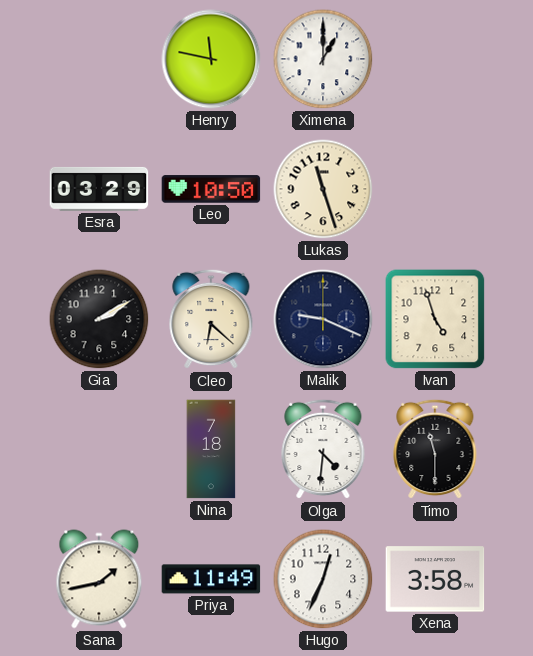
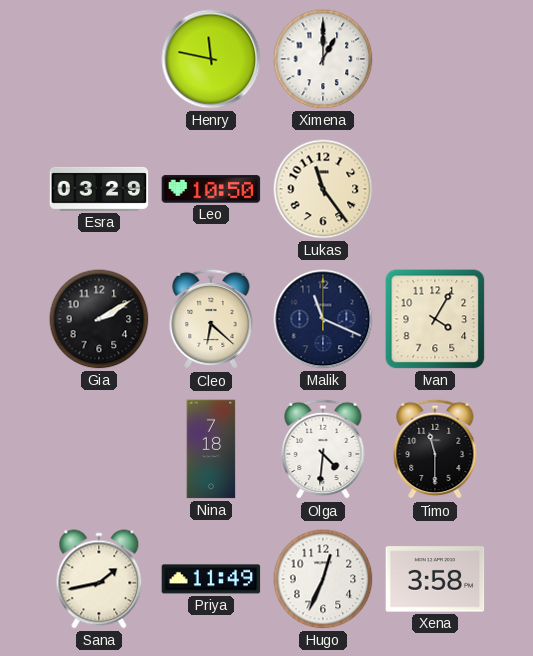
Lukas: 11:27 -> 11:24 (323, 189)
Malik: 9:19 -> 11:19 (323, 319)
Ivan: 4:57 -> 4:05 (435, 319)
